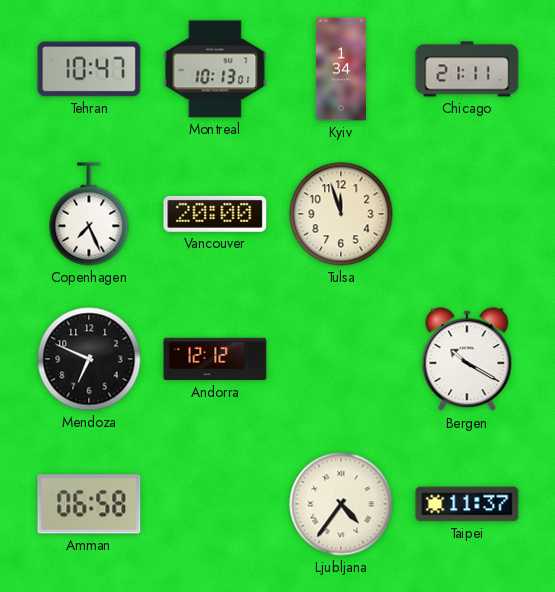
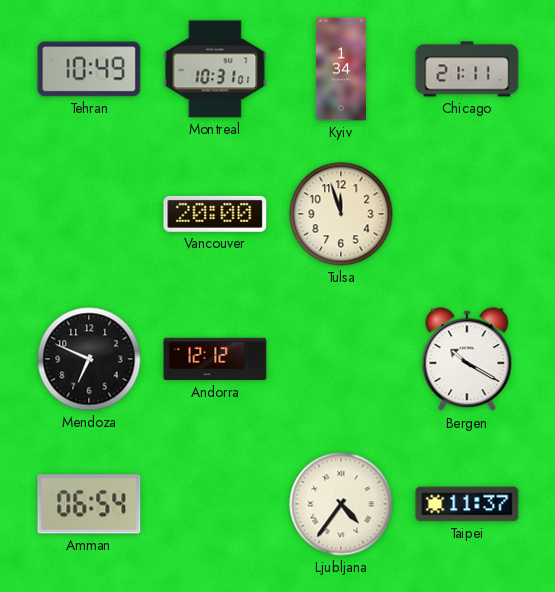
Tehran: 10:47 -> 10:49 (89, 69)
Montreal: 10:13 -> 10:31 (215, 69)
Copenhagen: 7:26 -> none (89, 214)
Amman: 06:58 -> 06:54 (89, 504)
